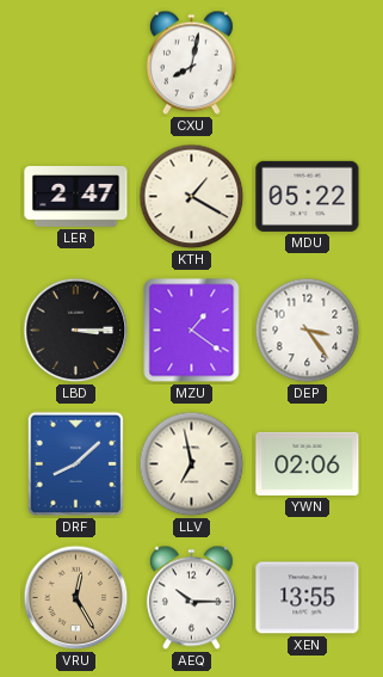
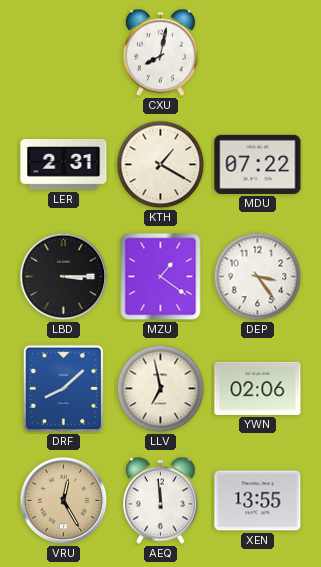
LER: 2:47 -> 2:31 (64, 165)
MDU: 05:22 -> 07:22 (258, 164)
AEQ: 10:15 -> 11:59 (160, 501)
